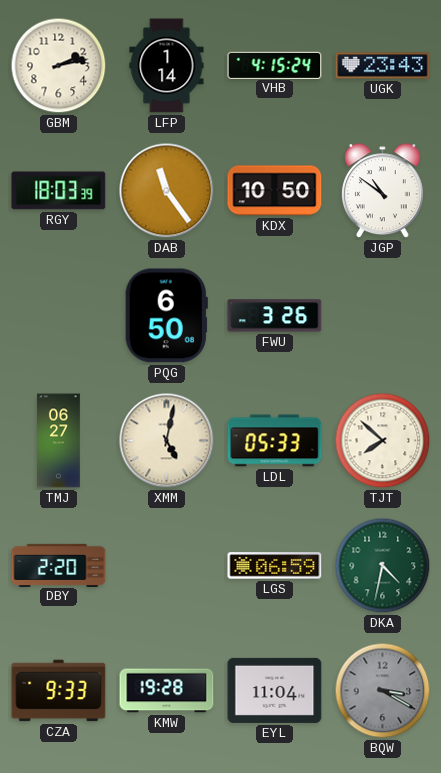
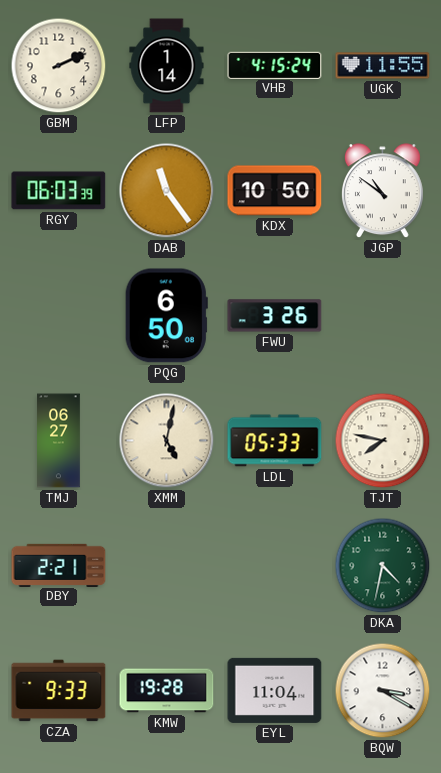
GBM: 2:13 -> 2:11 (59, 66)
UGK: 23:43 -> 11:55 (383, 66)
RGY: 18:03 -> 06:03 (59, 191)
TJT: 7:52 -> 7:47 (383, 441)
DBY: 2:20 -> 2:21 (59, 565)
LGS: 06:59 -> none (275, 566)
BQW dial: grey -> white (383, 691)
